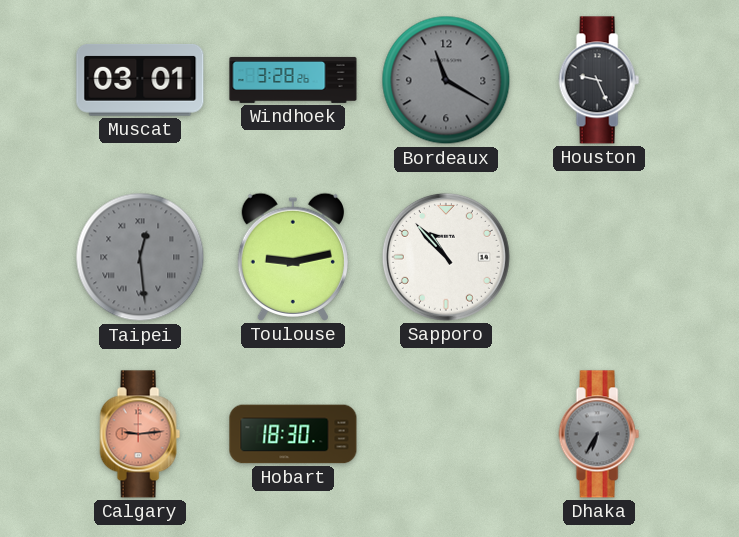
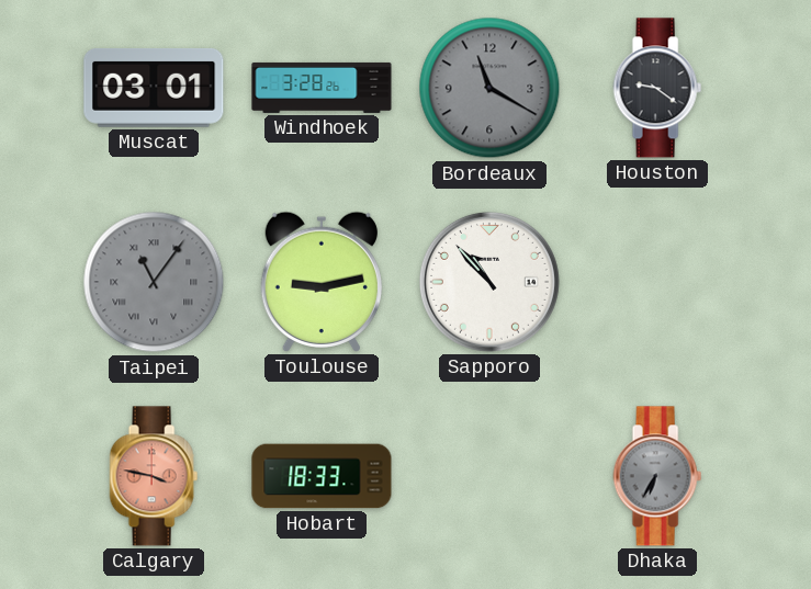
Houston: 9:26 -> 9:21 (657, 88)
Taipei: 12:29 -> 11:06 (154, 282)
Calgary: 9:14 -> 3:47 (154, 476)
Hobart: 18:30 -> 18:33 (322, 476)
